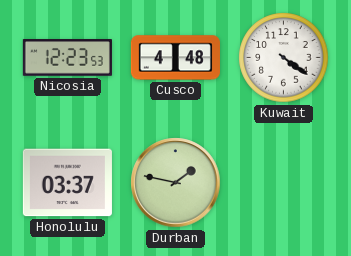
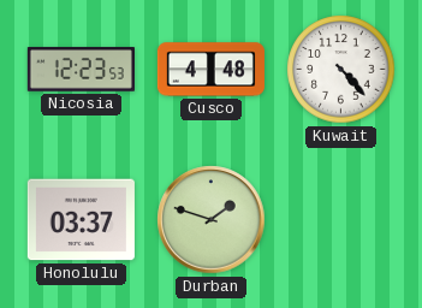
Kuwait: 4:21 -> 4:23 (341, 70)
Durban: 1:47 -> 1:48 (212, 220)
